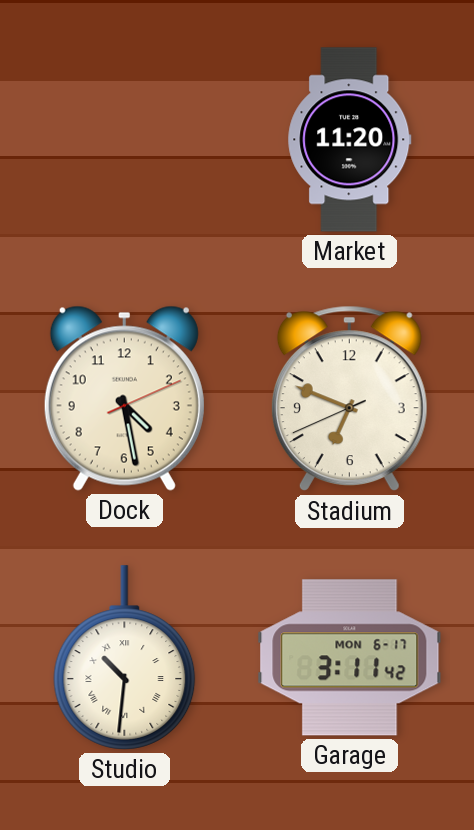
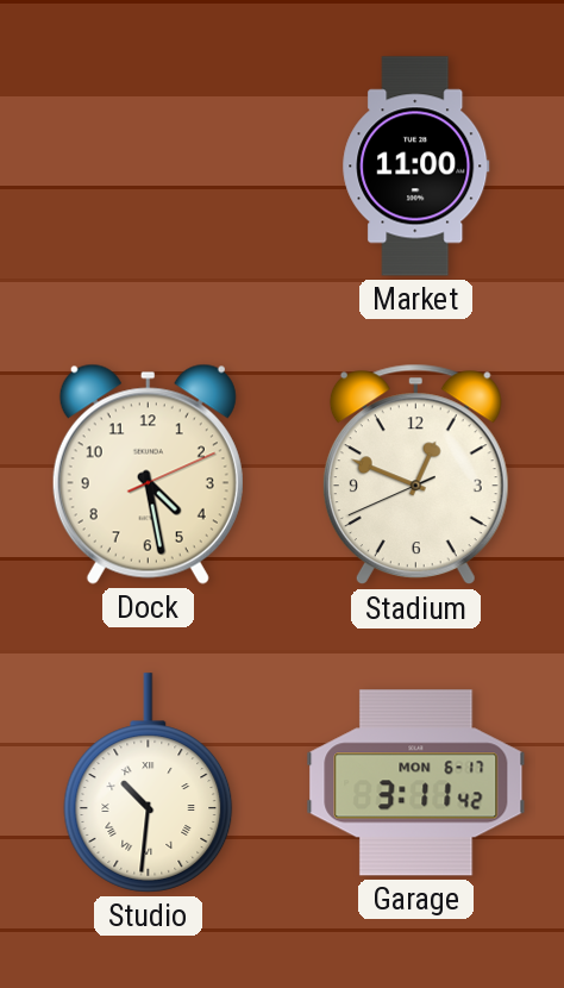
Market: 11:20 -> 11:00 (416, 167)
Stadium: 6:48 -> 12:48 (415, 475)
